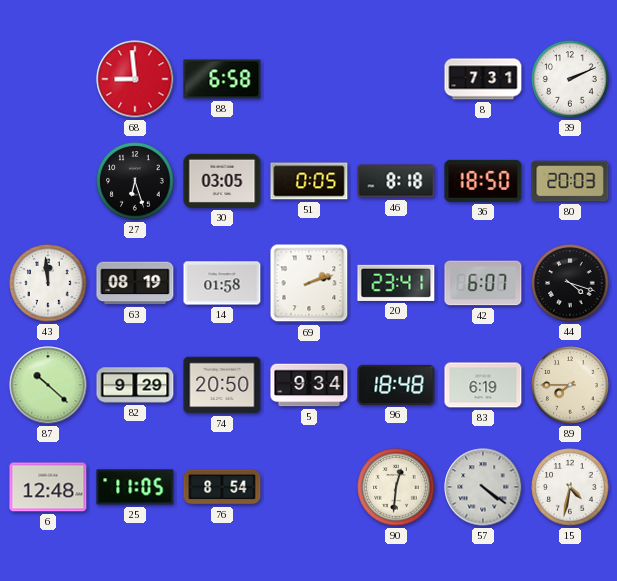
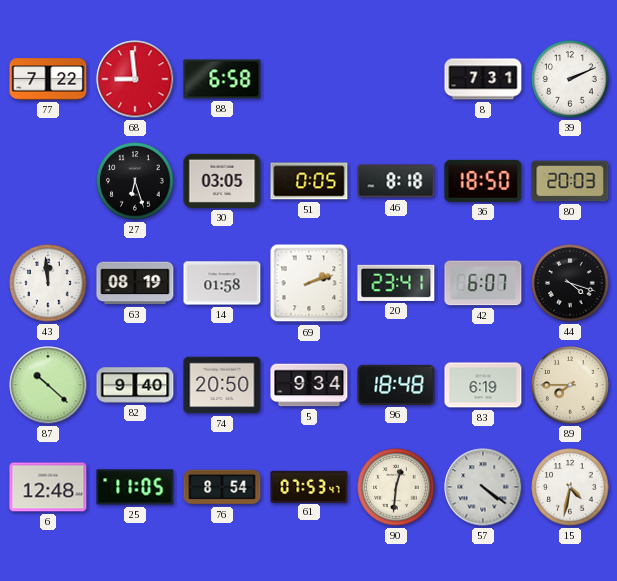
77: none -> 7:22 (48, 79)
82: 9:29 -> 9:40 (135, 385)
61: none -> 07:53 (309, 486)
